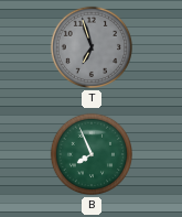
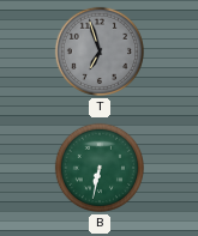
B: 7:56 -> 6:32 (100, 168)
